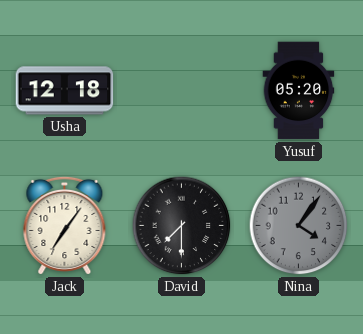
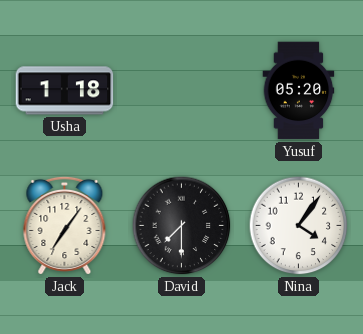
Usha: 12:18 -> 1:18 (65, 91)
Nina dial: grey -> white (299, 226)
